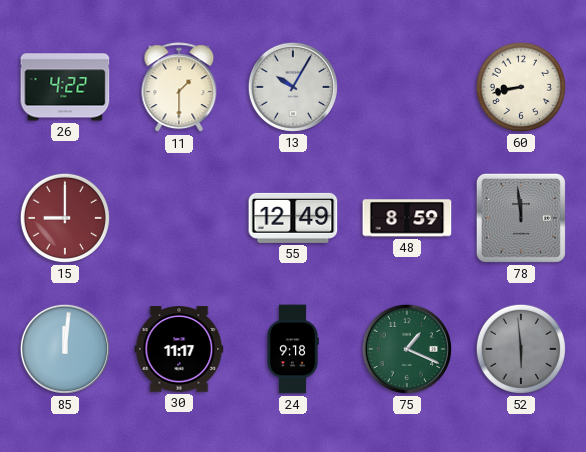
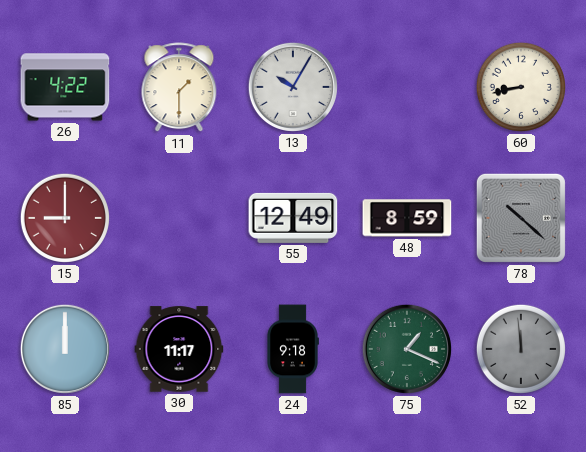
78: 11:59 -> 10:22 (521, 218)
85: 12:01 -> 12:00 (65, 349)
52: 5:59 -> 11:59 (521, 349)
